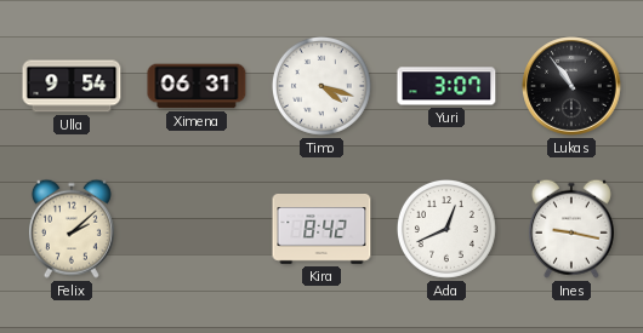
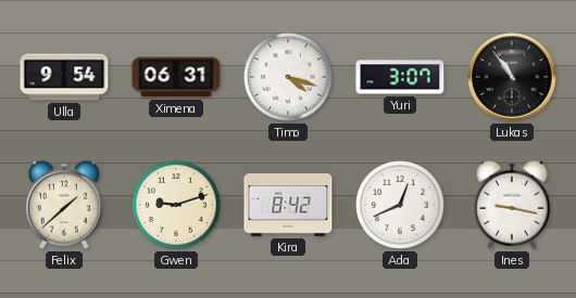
Felix: 2:08 -> 1:38 (64, 205)
Gwen: none -> 9:12 (176, 205)
